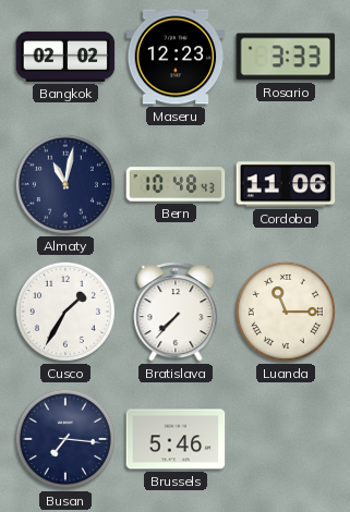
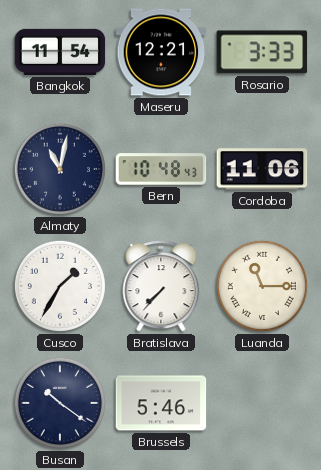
Bangkok: 02:02 -> 11:54 (60, 52)
Maseru: 12:23 -> 12:21 (161, 52)
Busan: 7:16 -> 10:21 (60, 403)
